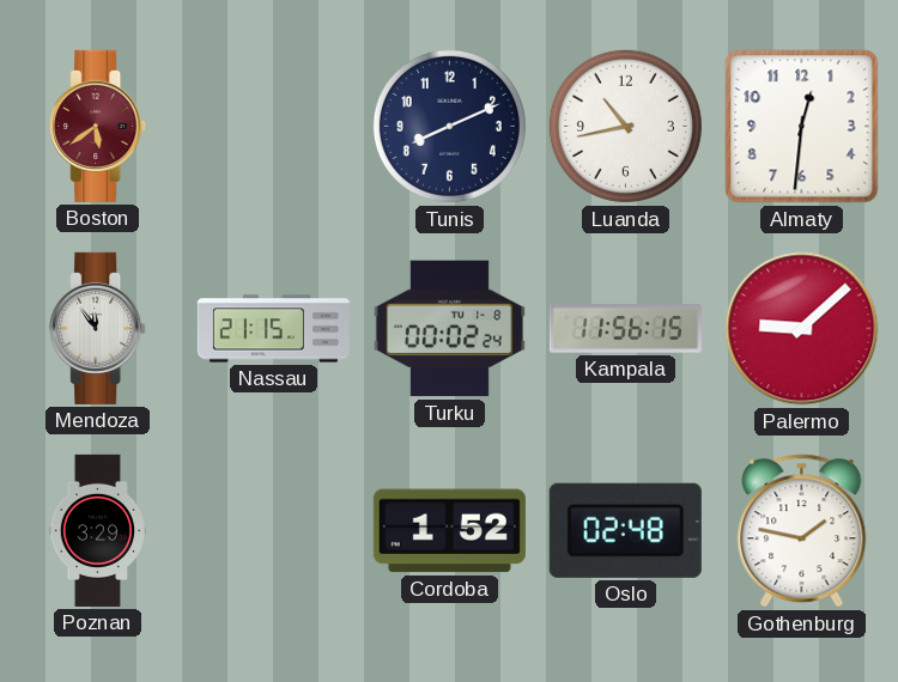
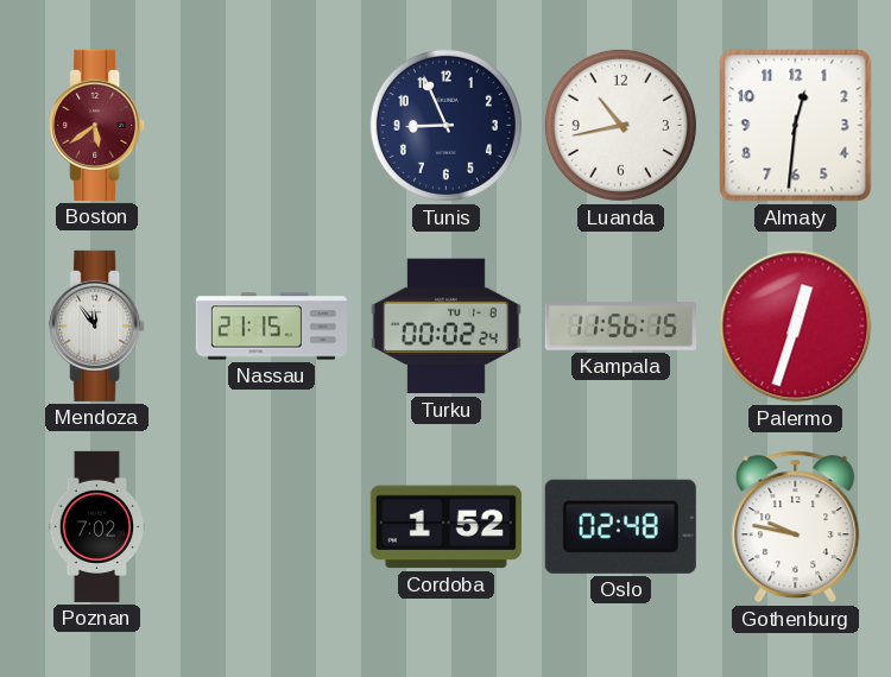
Tunis: 8:11 -> 8:56 (445, 125)
Palermo: 9:08 -> 12:33 (796, 327)
Poznan: 3:29 -> 7:02 (97, 526)
Gothenburg: 1:47 -> 9:47 (796, 527)
